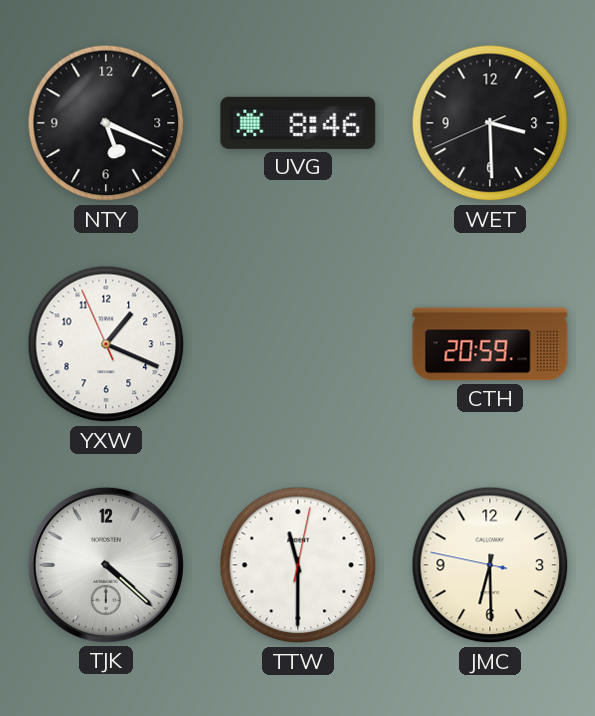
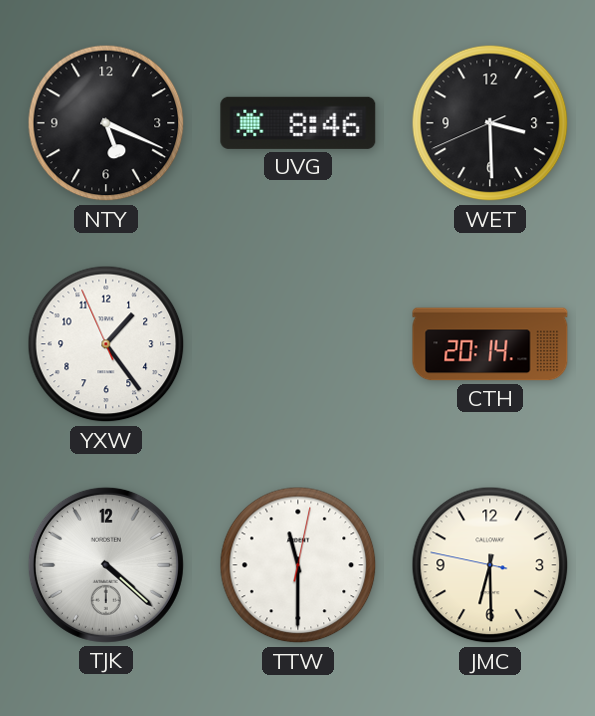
YXW: 1:18 -> 1:23 (106, 344)
CTH: 20:59 -> 20:14 (490, 344)
